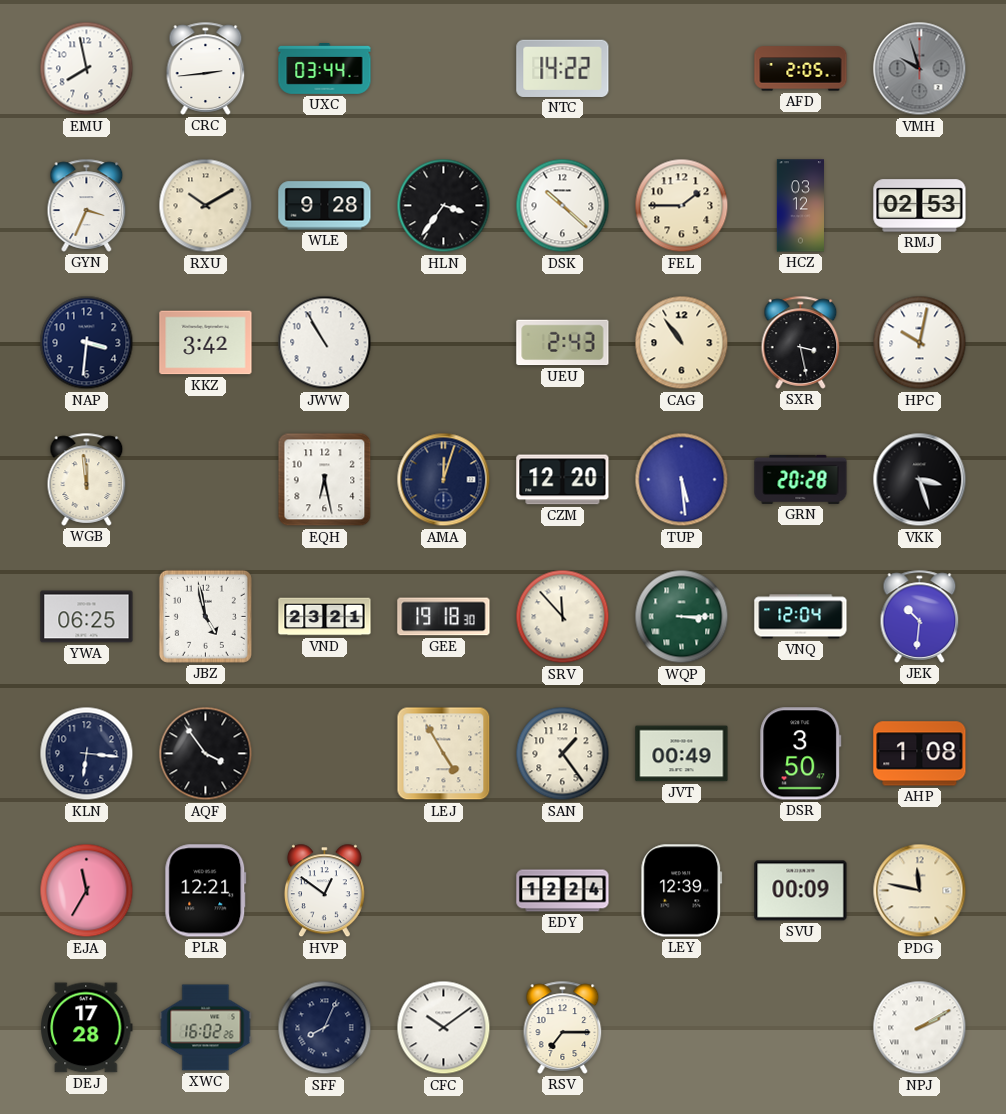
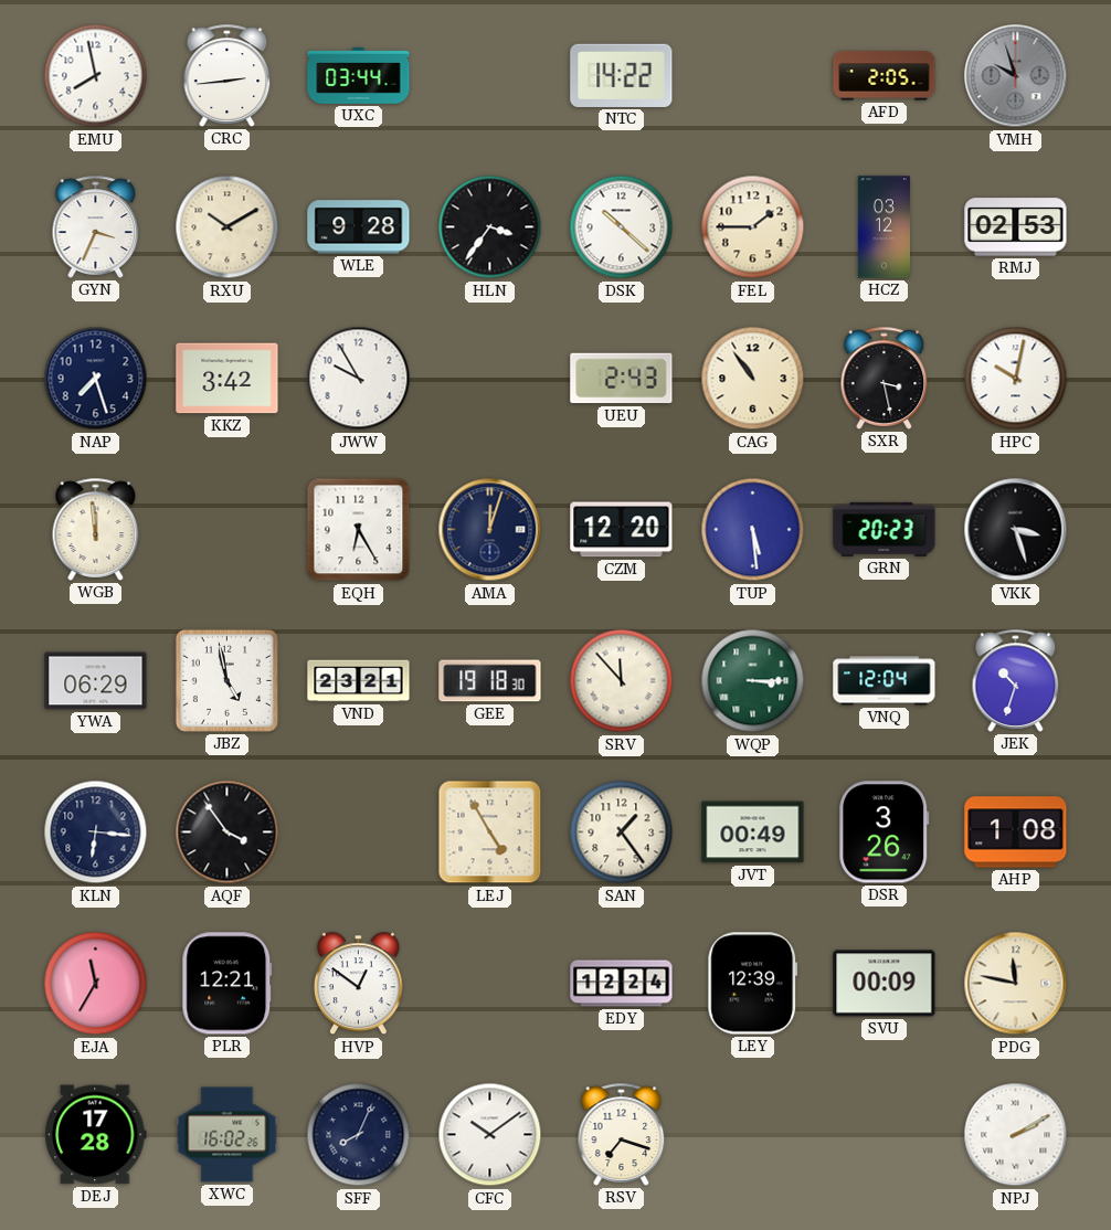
NAP: 3:31 -> 7:27 (96, 379)
JWW: 10:55 -> 9:55 (359, 379)
EQH: 6:28 -> 6:25 (359, 530)
GRN: 20:28 -> 20:23 (885, 529)
YWA: 06:25 -> 06:29 (96, 681)
JEK: 10:31 -> 10:33 (1016, 680)
DSR: 3:50 -> 3:26 (885, 833)
RSV: 7:15 -> 7:18 (622, 1134)
